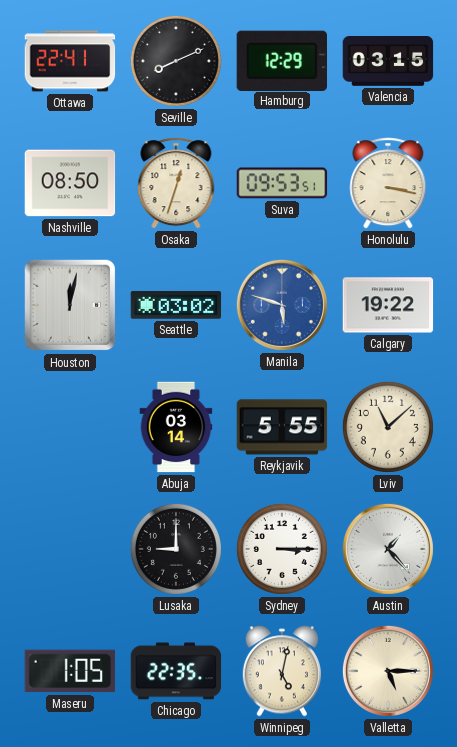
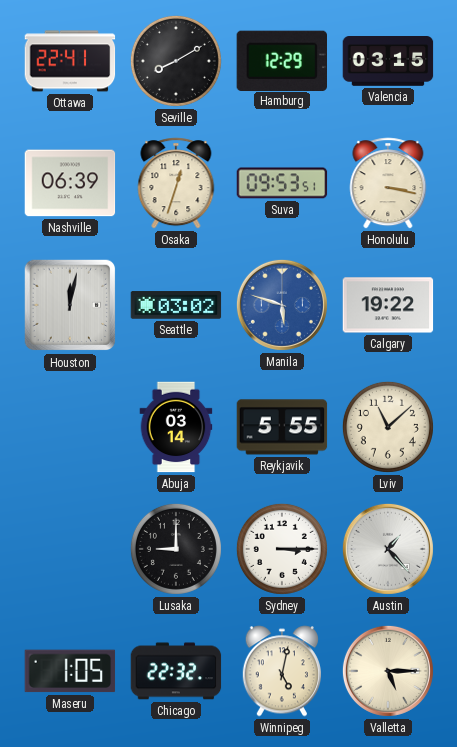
Seville: 8:11 -> 8:10 (176, 61)
Nashville: 08:50 -> 06:39 (70, 183)
Chicago: 22:35 -> 22:32 (176, 671)
